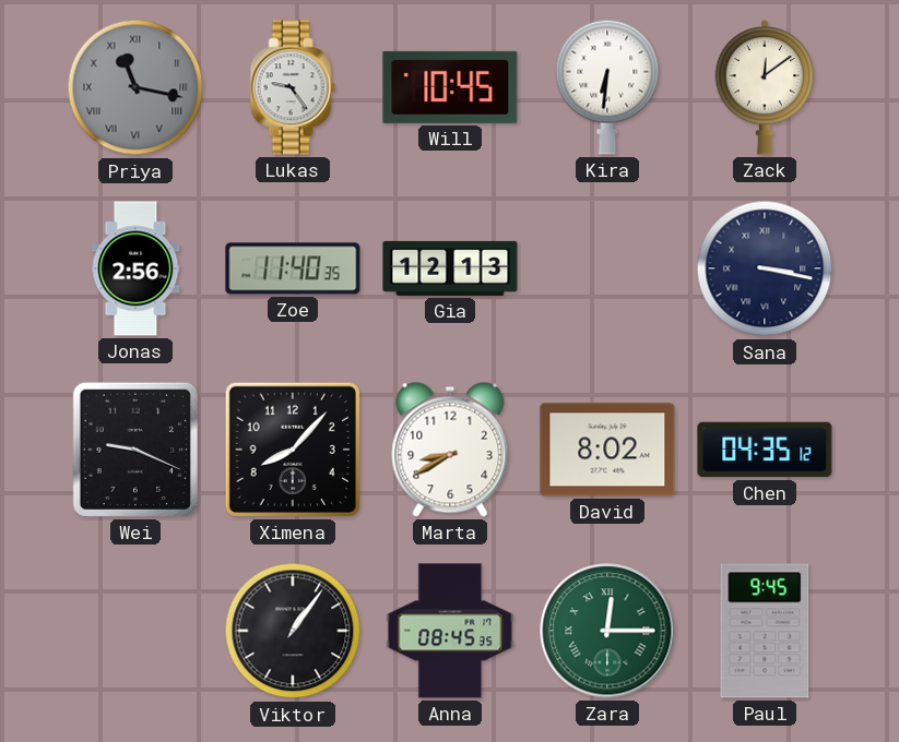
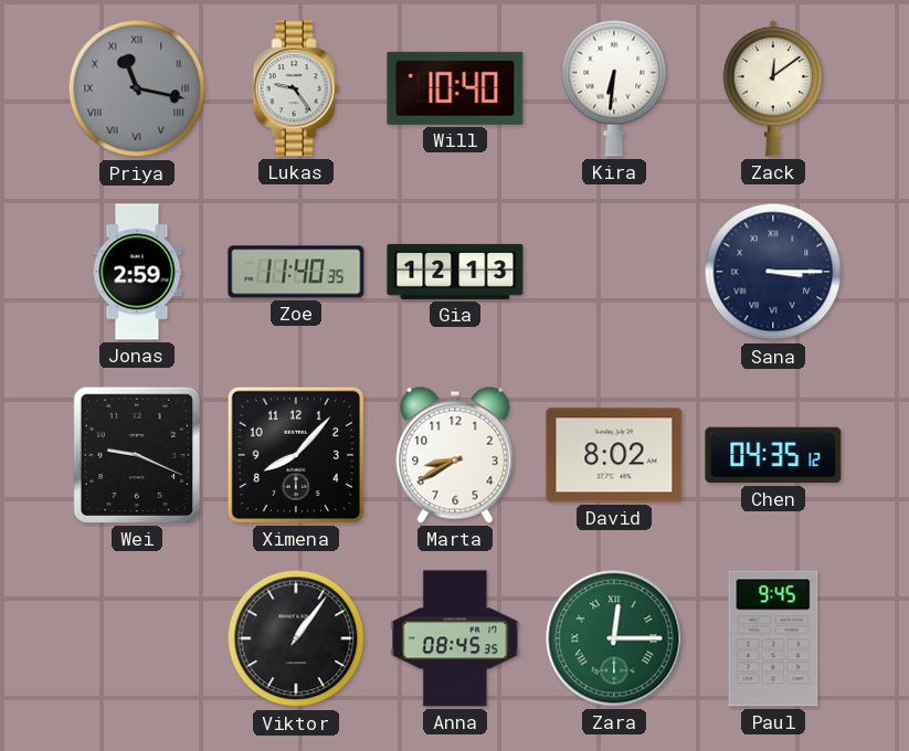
Will: 10:45 -> 10:40 (455, 88)
Jonas: 2:56 -> 2:59 (137, 272)
Sana: 3:17 -> 3:15 (773, 272)
